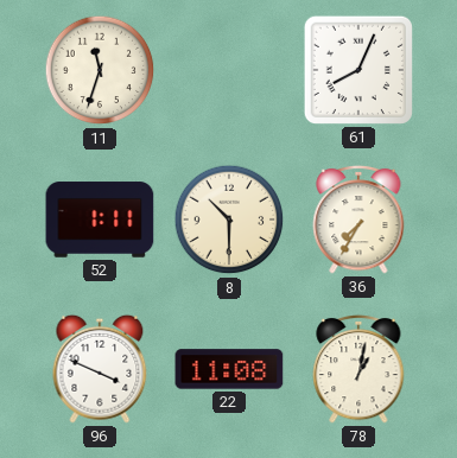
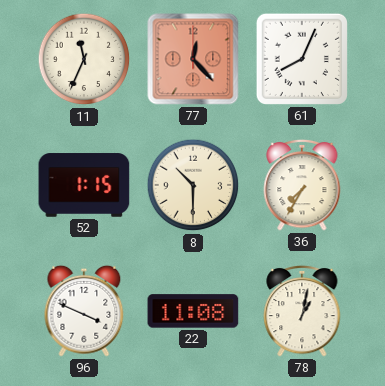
11: 11:33 -> 11:34 (84, 59)
77: none -> 12:23 (193, 59)
52: 1:11 -> 1:15 (84, 185)
